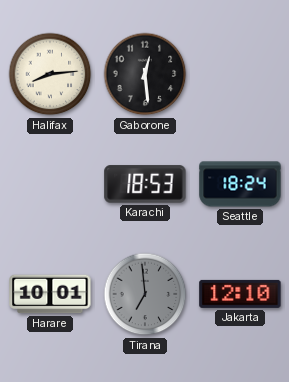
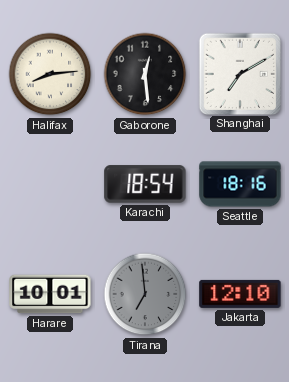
Shanghai: none -> 7:10 (239, 73)
Karachi: 18:53 -> 18:54 (145, 184)
Seattle: 18:24 -> 18:16 (240, 184)
